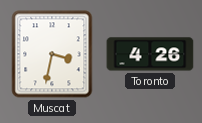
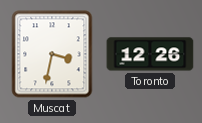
Toronto: 4:26 -> 12:26 (150, 54)
